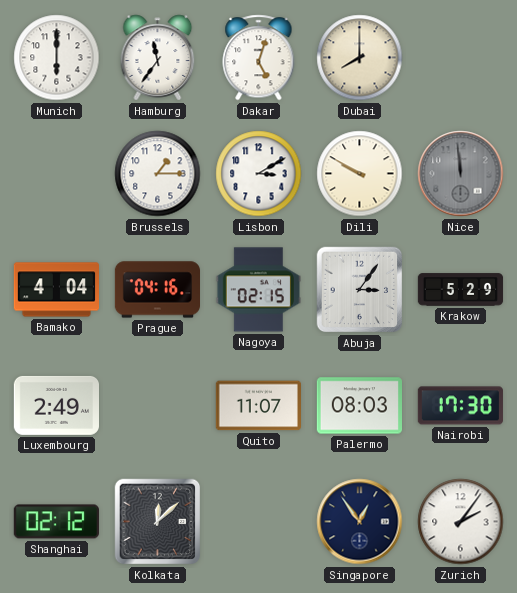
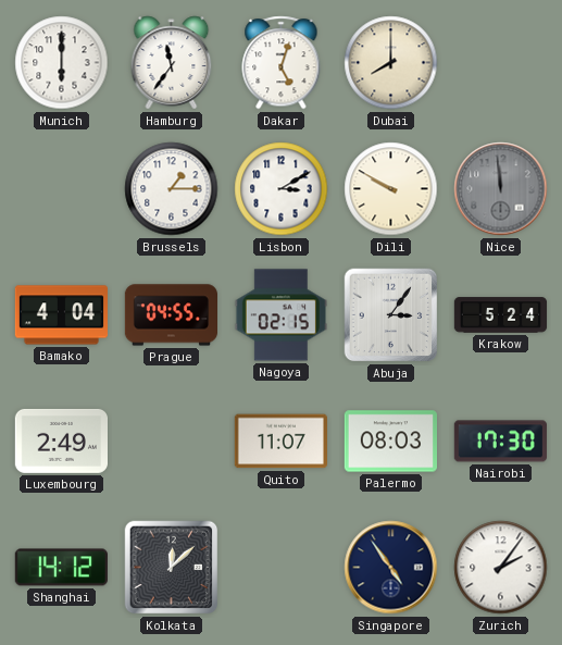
Prague: 04:16 -> 04:55 (171, 315)
Krakow: 5:29 -> 5:24 (501, 315)
Shanghai: 02:12 -> 14:12 (61, 568)
Singapore: 12:54 -> 4:54 (391, 568)
